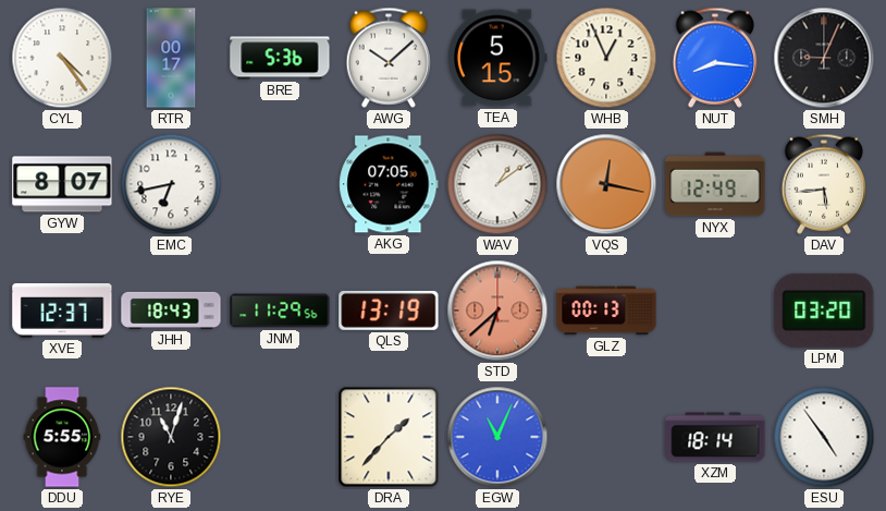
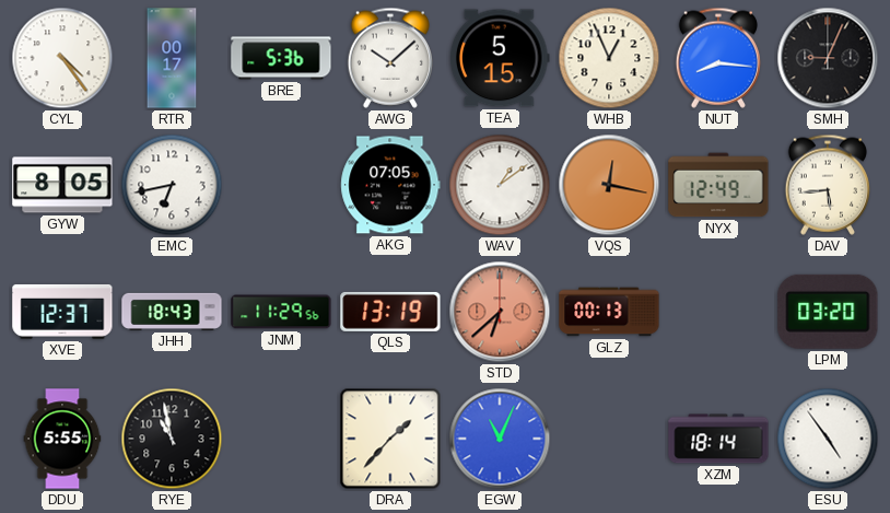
GYW: 8:07 -> 8:05 (62, 185)
RYE: 11:03 -> 10:58 (172, 439)
